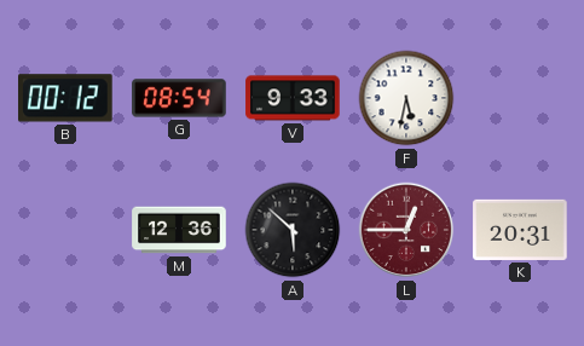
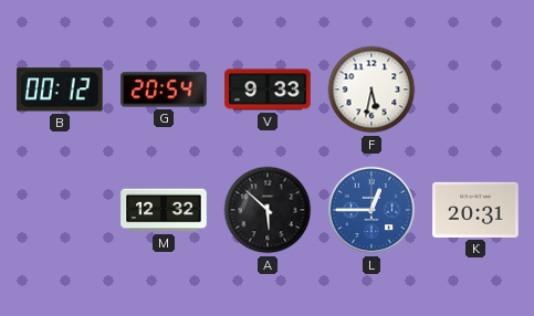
G: 08:54 -> 20:54 (164, 89)
M: 12:36 -> 12:32 (164, 210)
L dial: burgundy -> blue (371, 210)
